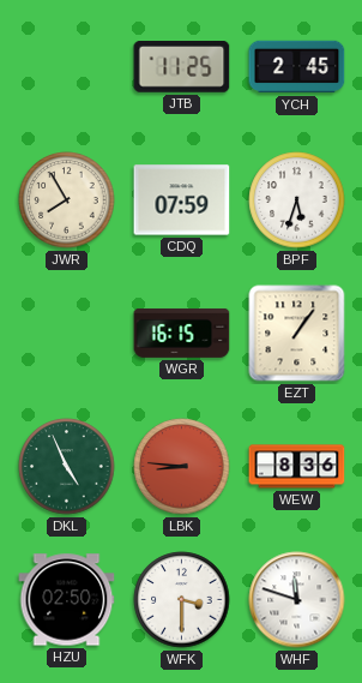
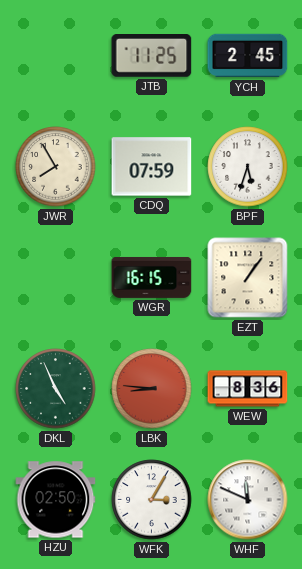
WFK: 3:30 -> 3:05 (152, 500)
WHF: 11:48 -> 11:49 (248, 500)
